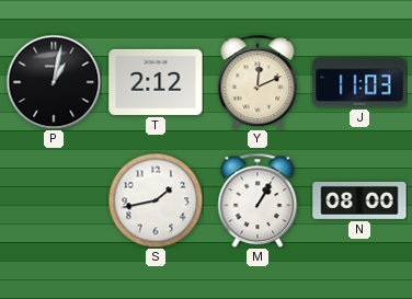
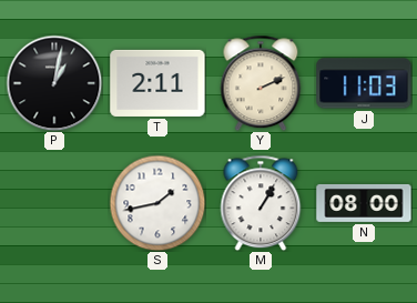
T: 2:12 -> 2:11 (157, 83)
Y: 12:11 -> 2:11 (261, 83)
